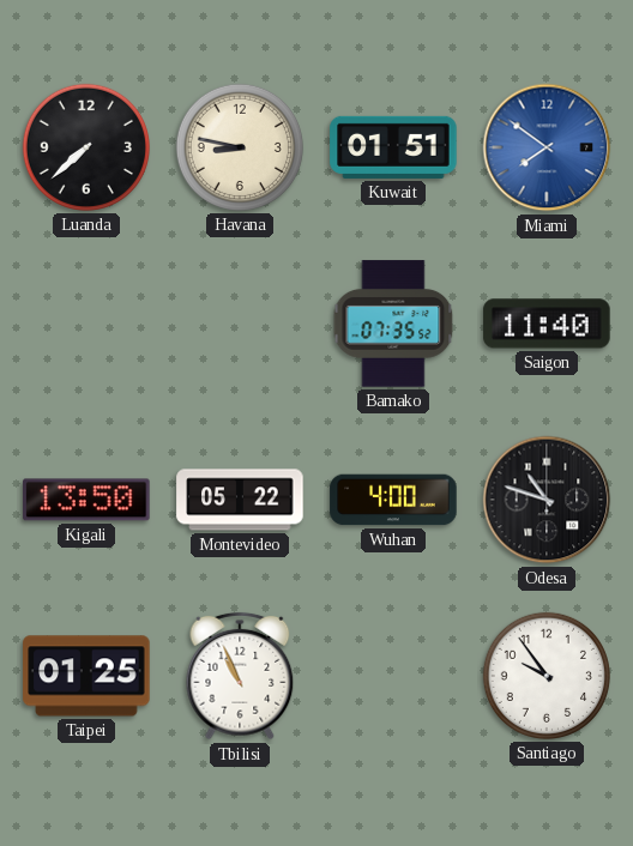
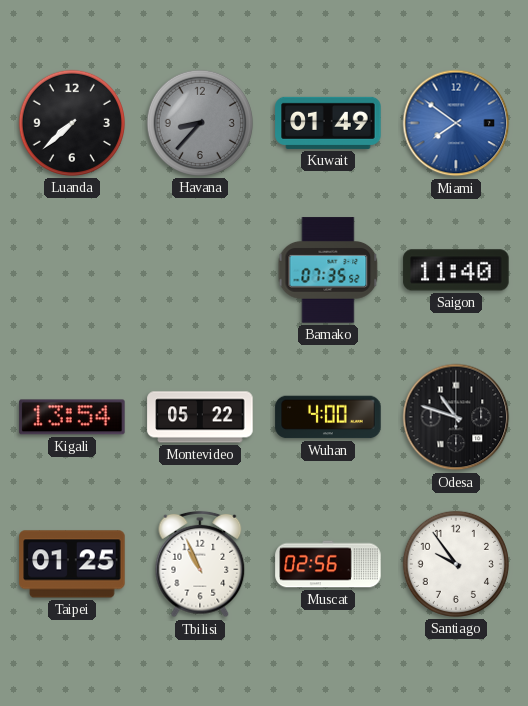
Havana: 8:47 -> 8:37 (200, 123)
Havana dial: cream -> grey (200, 123)
Kuwait: 01:51 -> 01:49 (328, 123)
Kigali: 13:50 -> 13:54 (72, 417)
Muscat: none -> 02:56 (328, 564)
